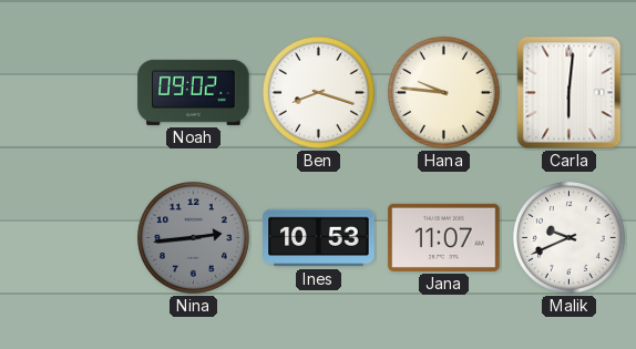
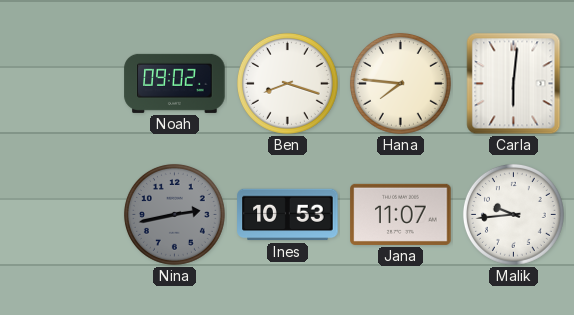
Hana: 9:46 -> 7:46 (400, 83)
Nina: 2:44 -> 2:43 (174, 214)
Malik: 9:41 -> 9:44 (513, 214)
